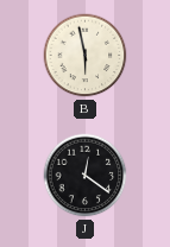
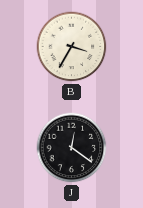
B: 5:58 -> 3:35 (72, 47)
